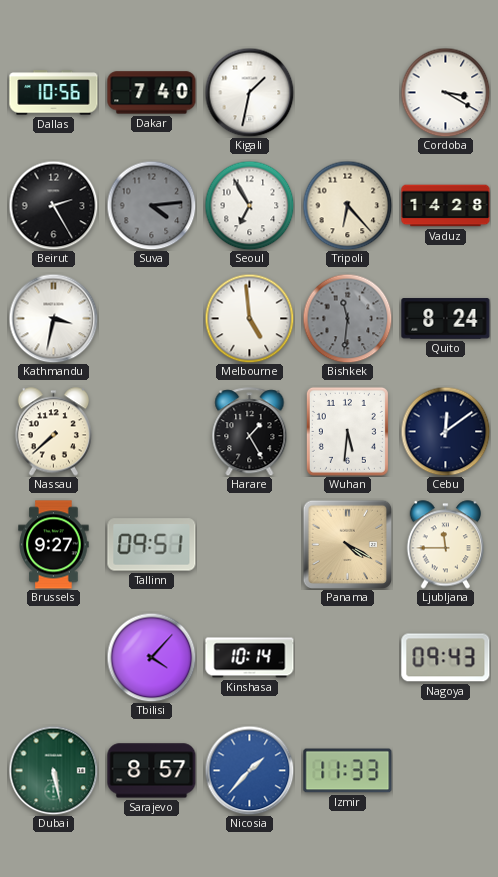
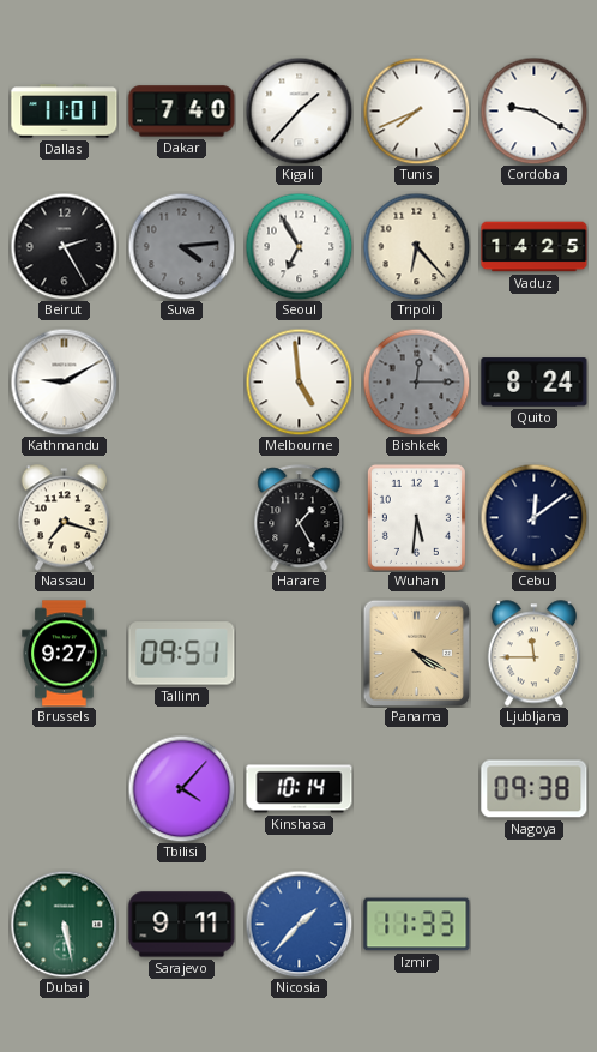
Dallas: 10:56 -> 11:01 (65, 112)
Kigali: 1:32 -> 1:37 (298, 110)
Tunis: none -> 7:41 (416, 110)
Cordoba: 3:20 -> 9:20 (533, 110)
Vaduz: 14:28 -> 14:25 (535, 247)
Kathmandu: 3:32 -> 9:10 (64, 381)
Bishkek: 11:31 -> 12:15 (416, 381)
Nassau: 7:38 -> 7:18 (65, 518)
Nagoya: 09:43 -> 09:38 (535, 789)
Sarajevo: 8:57 -> 9:11 (182, 925)
